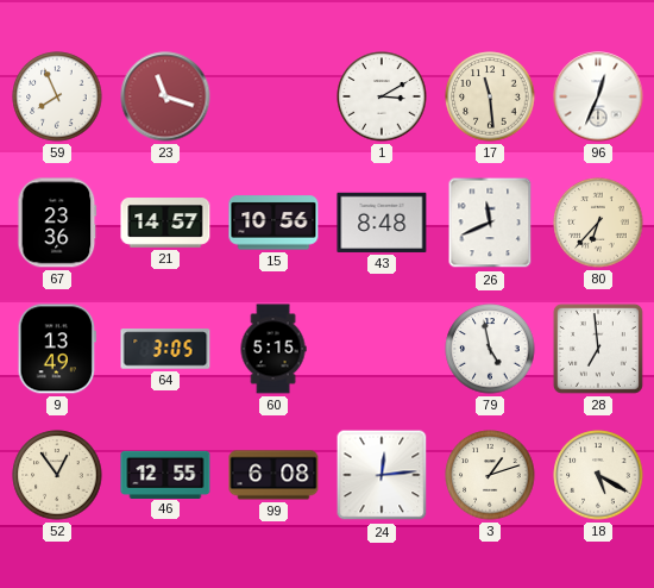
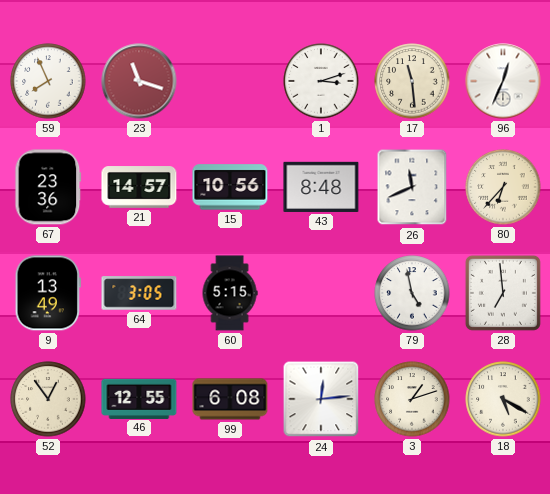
1: 3:10 -> 3:12 (321, 81)
